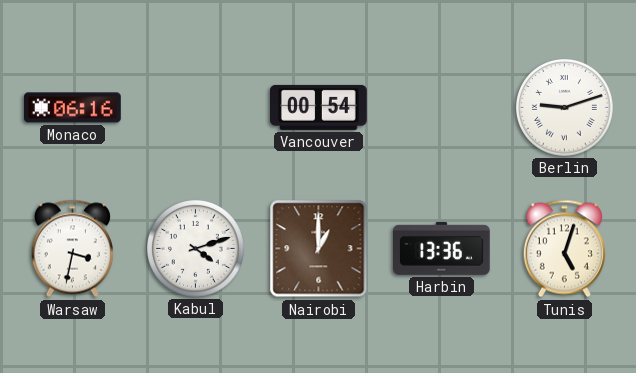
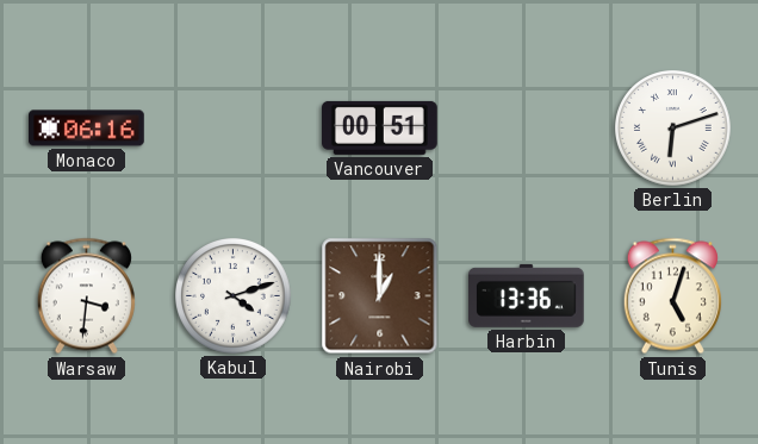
Vancouver: 00:54 -> 00:51 (380, 127)
Berlin: 9:12 -> 6:12 (673, 129)
Warsaw: 3:32 -> 3:31 (86, 296)
